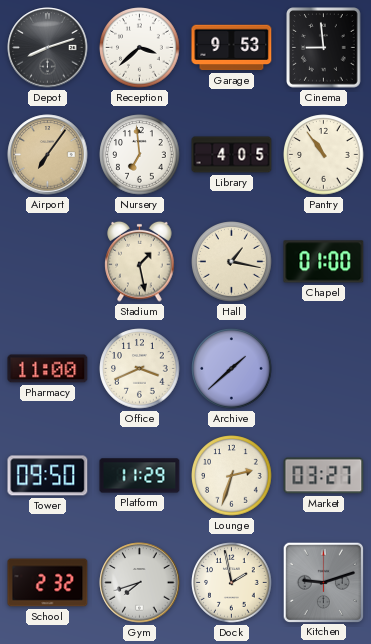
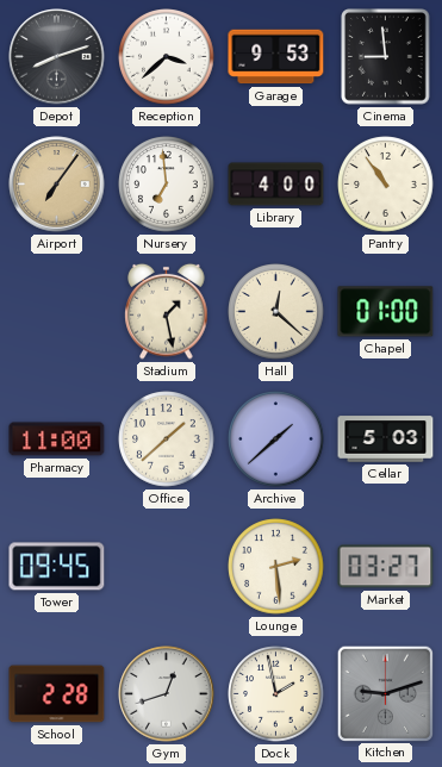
Library: 4:05 -> 4:00 (276, 185)
Hall: 1:17 -> 12:22 (276, 312)
Office: 3:41 -> 1:38 (167, 439)
Cellar: none -> 5:03 (386, 439)
Tower: 09:50 -> 09:45 (57, 567)
Platform: 11:29 -> none (140, 476)
Lounge: 2:33 -> 2:29 (276, 567)
School: 2:32 -> 2:28 (57, 694)
Gym: 7:42 -> 12:42 (167, 694)
